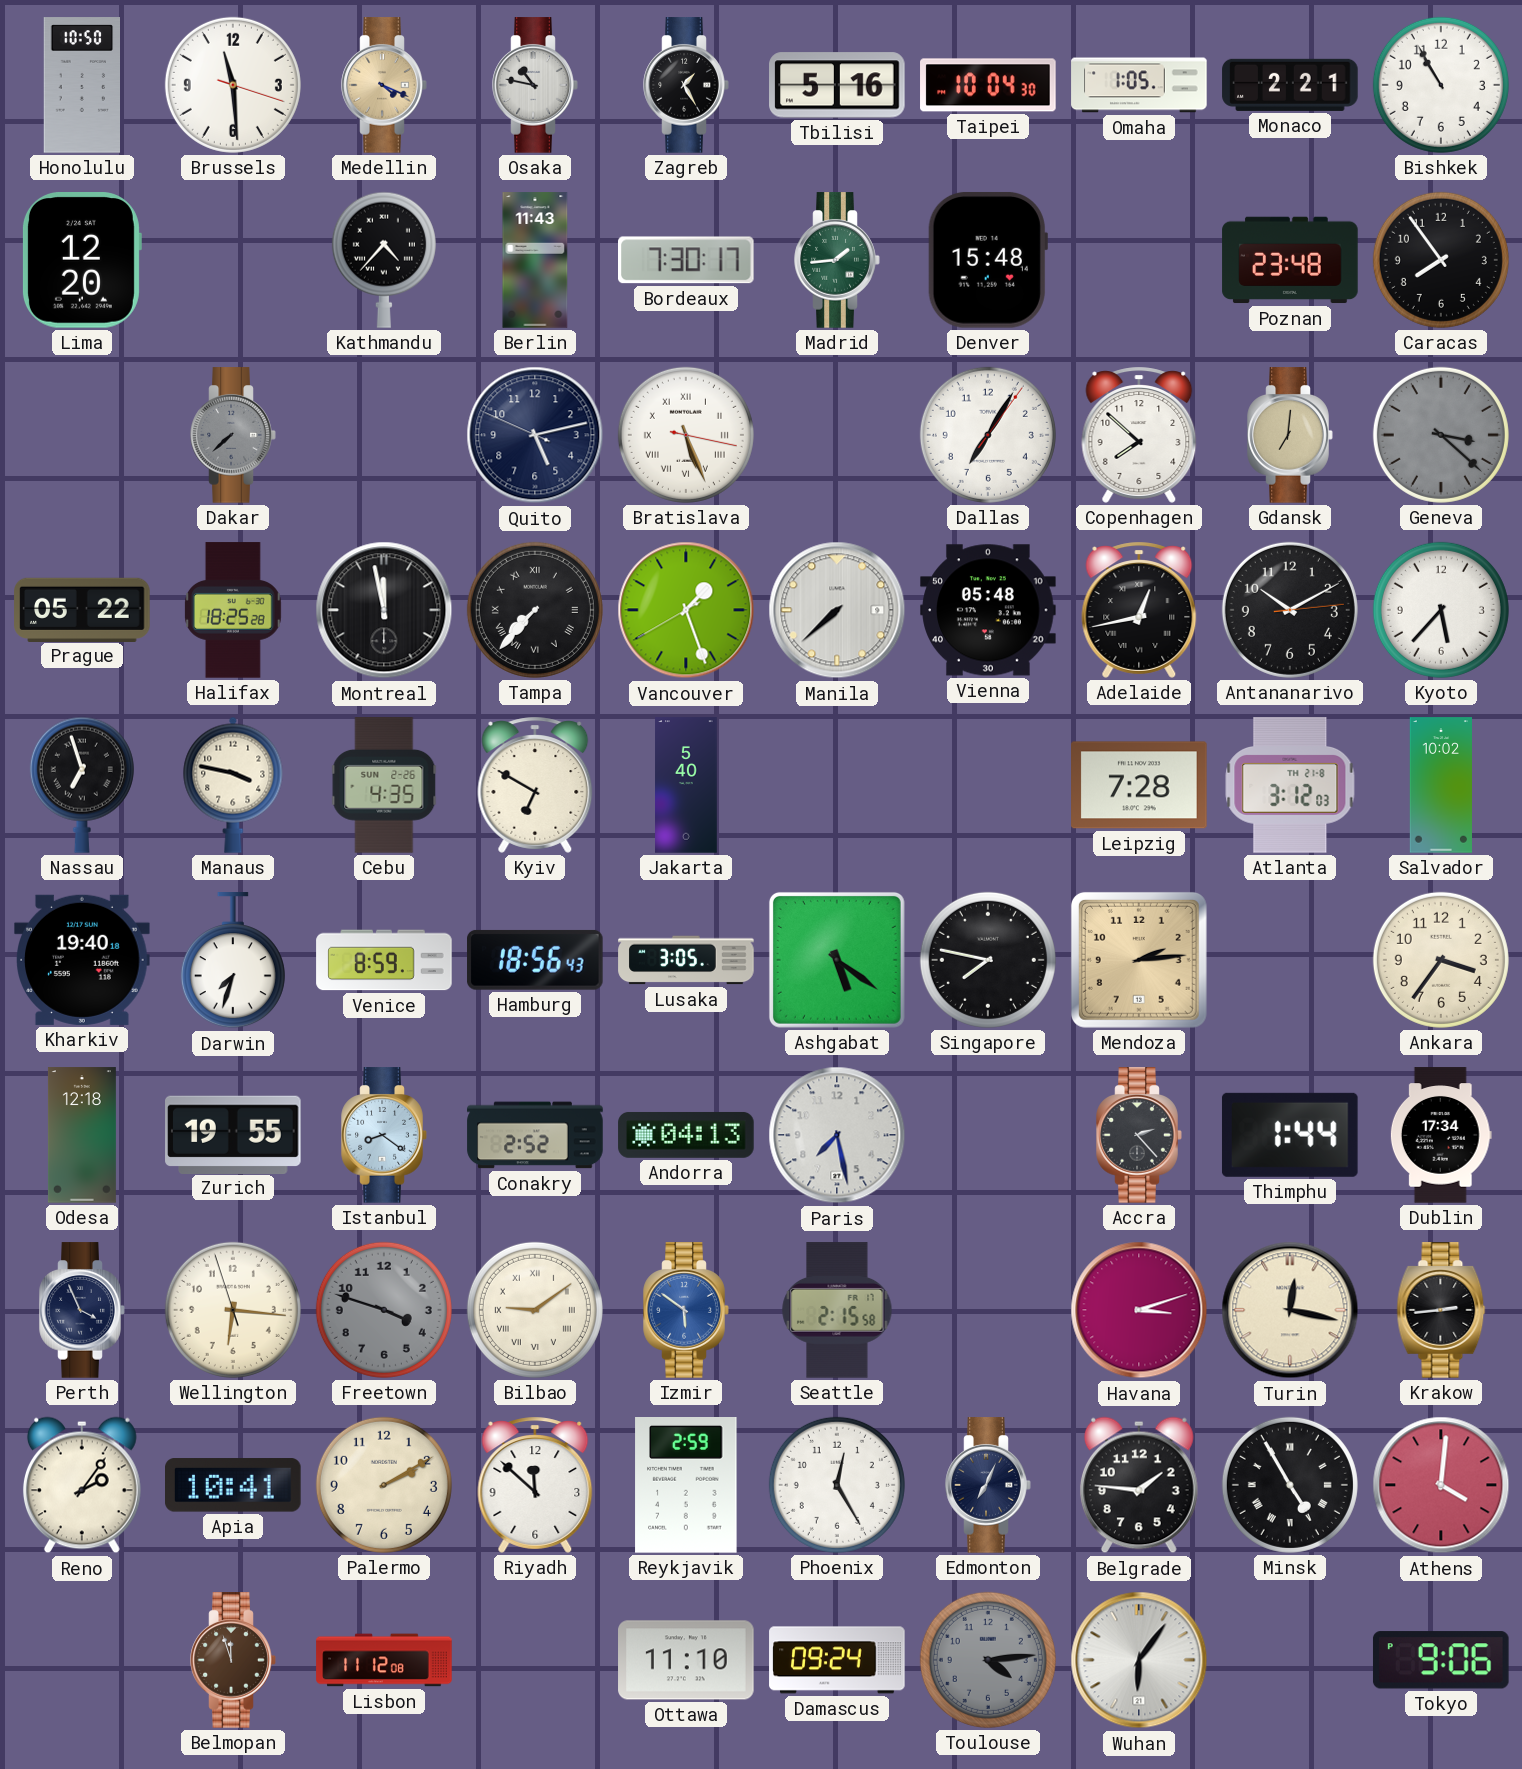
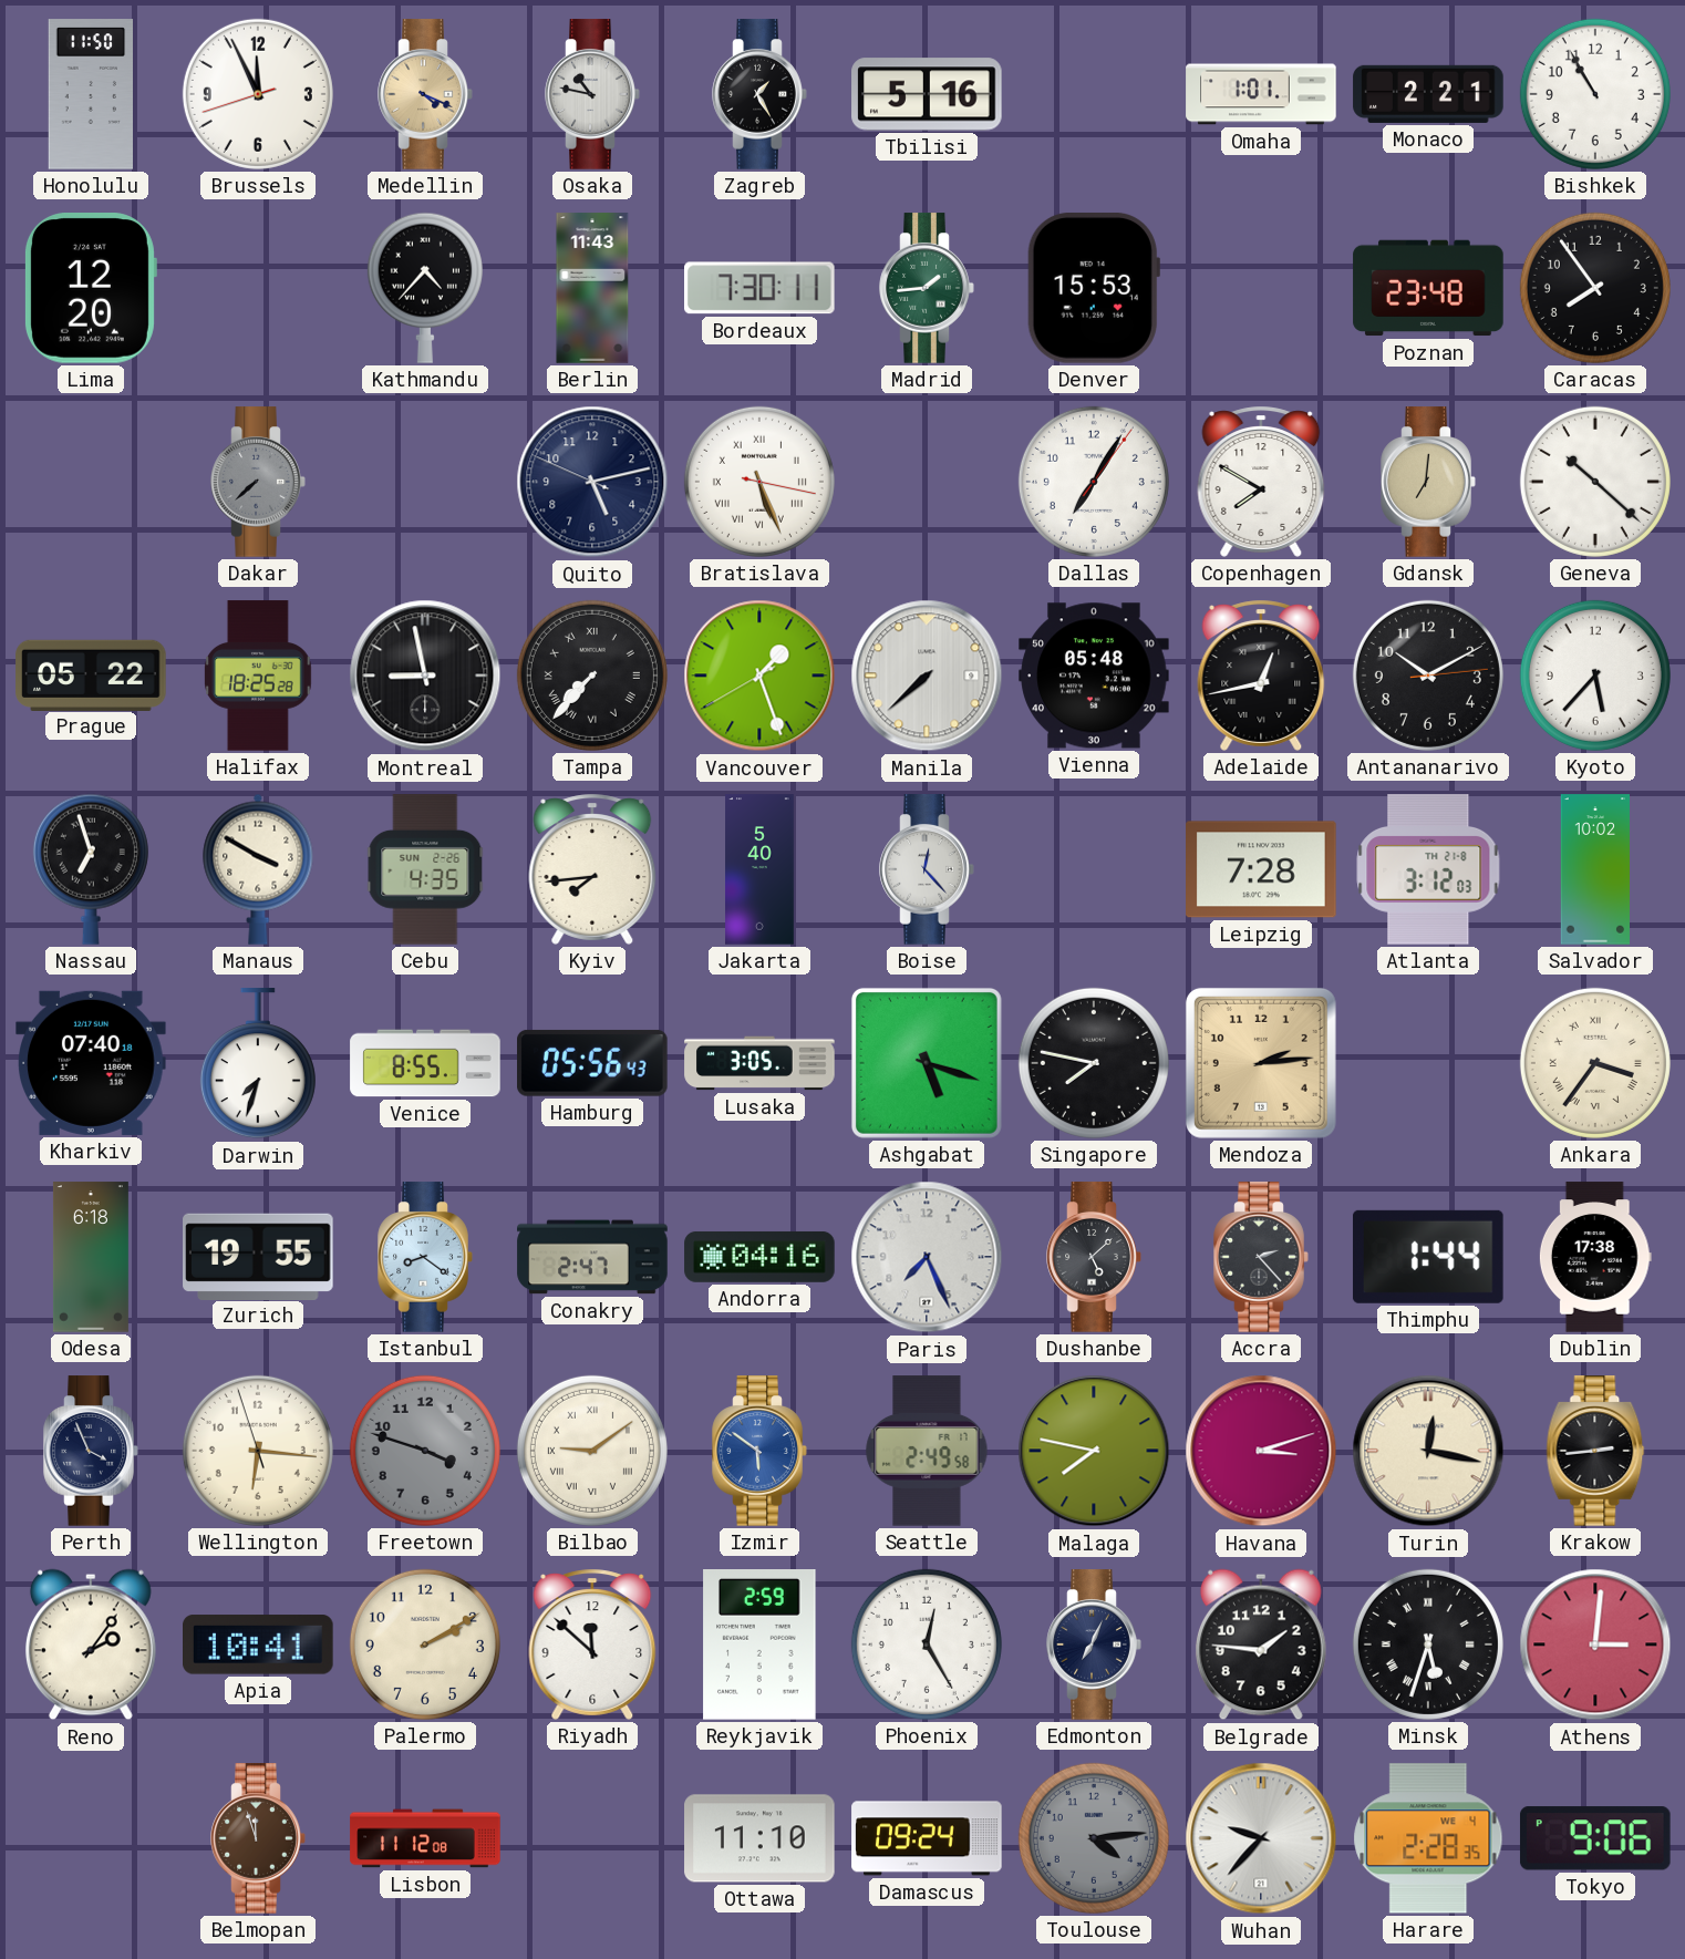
Honolulu: 10:50 -> 11:50 (91, 94)
Brussels: 11:29 -> 11:55 (258, 94)
Taipei: 10:04 -> none (988, 85)
Omaha: 1:05 -> 1:01 (1261, 94)
Bordeaux: 7:30:17 -> 7:30:11 (761, 288)
Denver: 15:48 -> 15:53 (1094, 288)
Copenhagen: 7:52 -> 7:50 (1261, 482)
Geneva: 3:22 -> 10:22 (1595, 482)
Geneva dial: grey -> white (1595, 482)
Montreal: 11:58 -> 8:58 (425, 676)
Manaus: 3:47 -> 3:50 (258, 869)
Kyiv: 6:50 -> 7:44 (592, 869)
Boise: none -> 12:23 (927, 869)
Kharkiv: 19:40 -> 07:40 (91, 1063)
Venice: 8:59 -> 8:55 (425, 1063)
Hamburg: 18:56 -> 05:56 (593, 1063)
Ashgabat: 5:21 -> 5:18 (927, 1063)
Ankara numerals: Arabic -> Roman (1595, 1063)
Odesa: 12:18 -> 6:18 (91, 1257)
Conakry: 2:52 -> 2:47 (592, 1257)
Andorra: 04:13 -> 04:16 (759, 1257)
Paris: 7:28 -> 7:26 (927, 1257)
Dushanbe: none -> 5:08 (1094, 1257)
Dublin: 17:34 -> 17:38 (1595, 1257)
Seattle: 2:15 -> 2:49 (927, 1451)
Malaga: none -> 7:47 (1094, 1451)
Minsk: 4:55 -> 5:33 (1428, 1644)
Athens: 4:01 -> 3:01 (1595, 1644)
Wuhan: 6:06 -> 9:37 (1261, 1838)
Harare: none -> 2:28 (1428, 1838)
